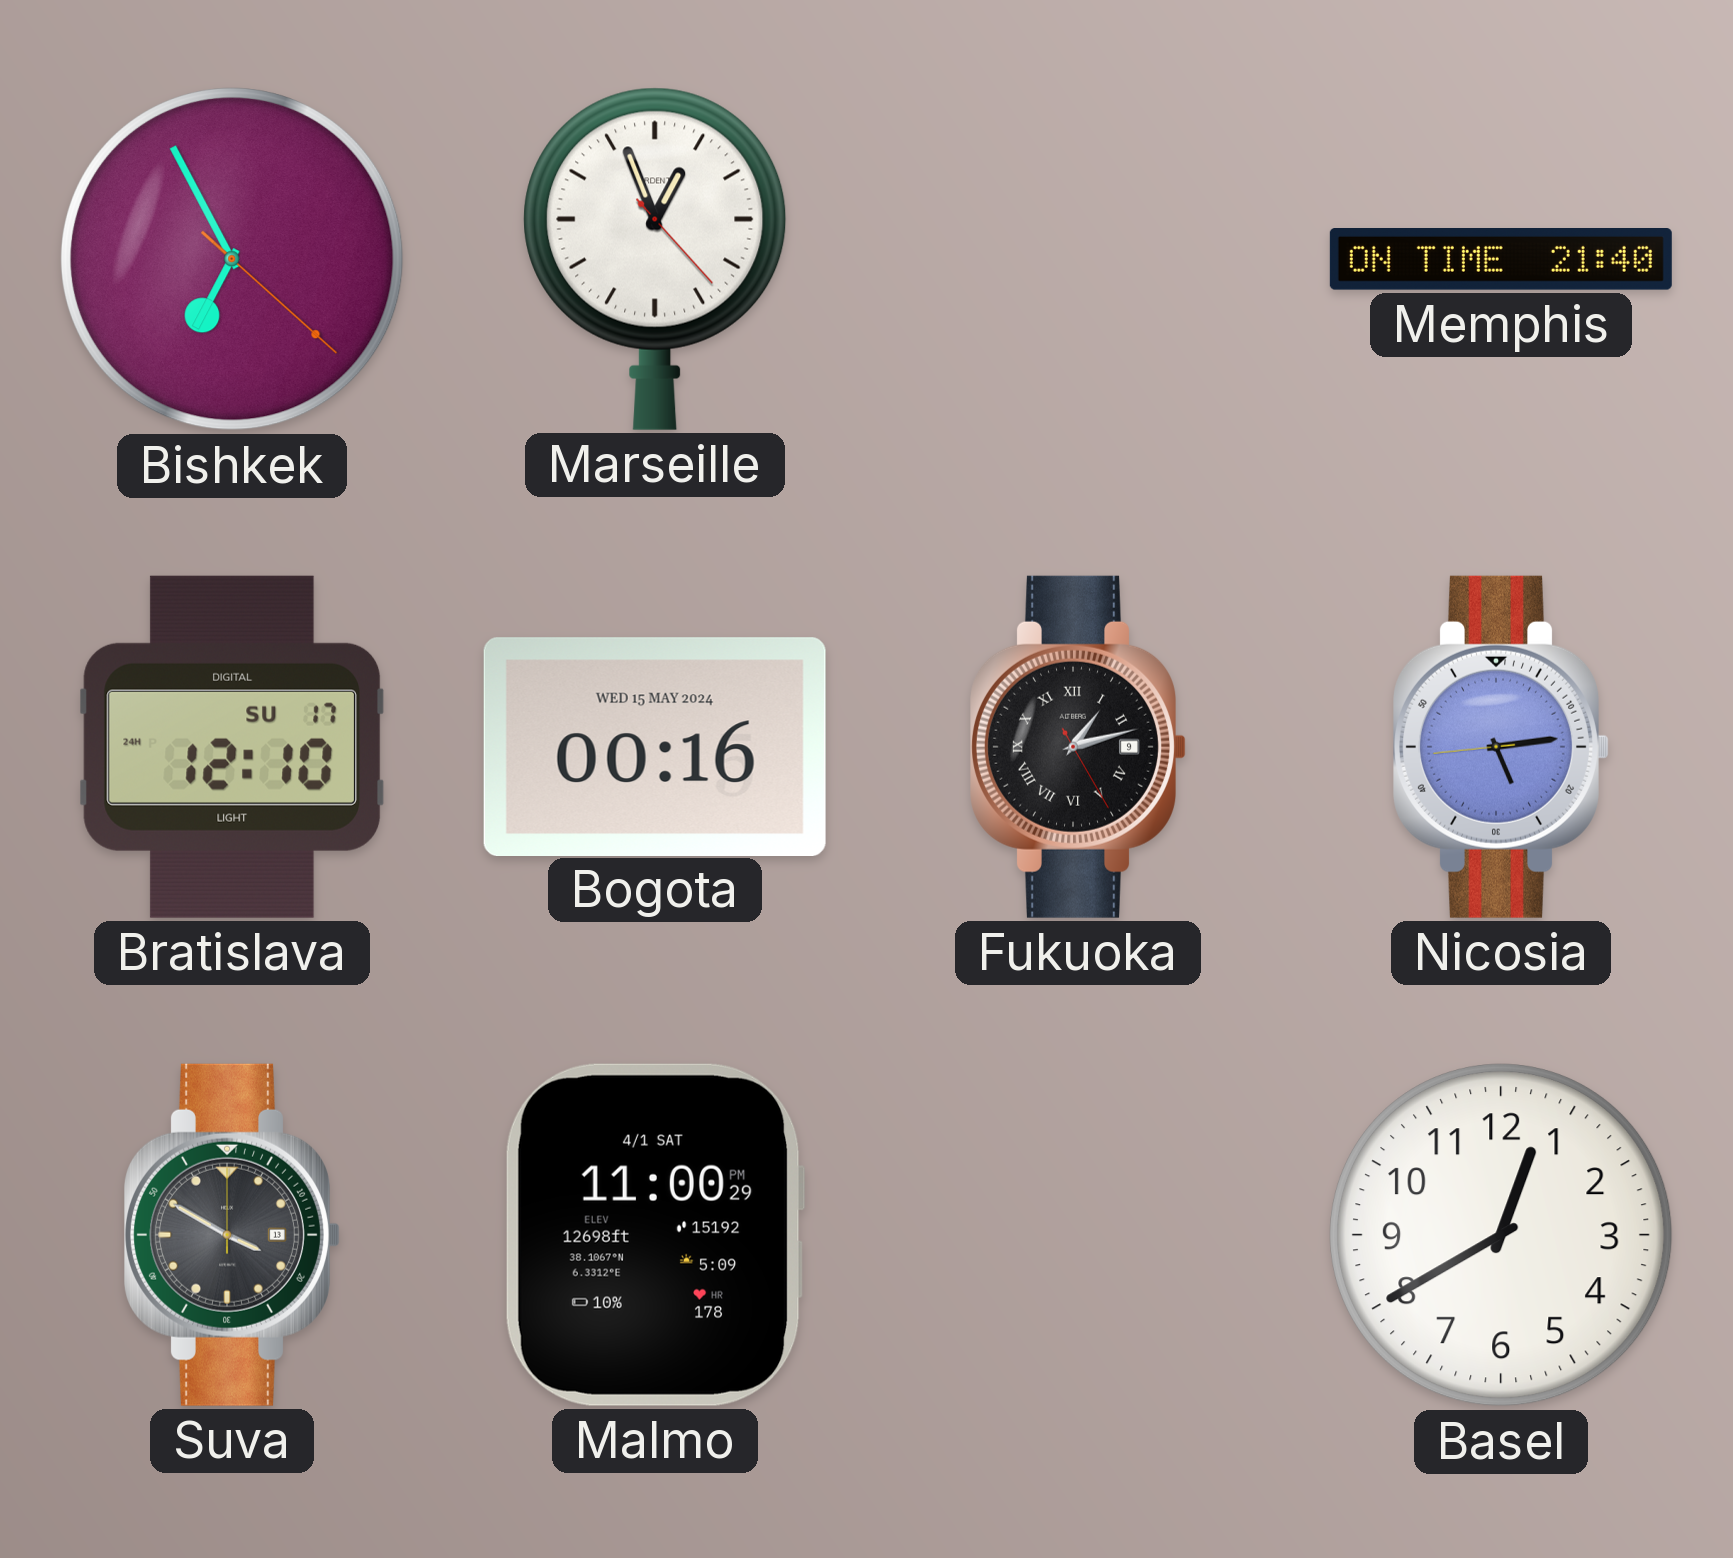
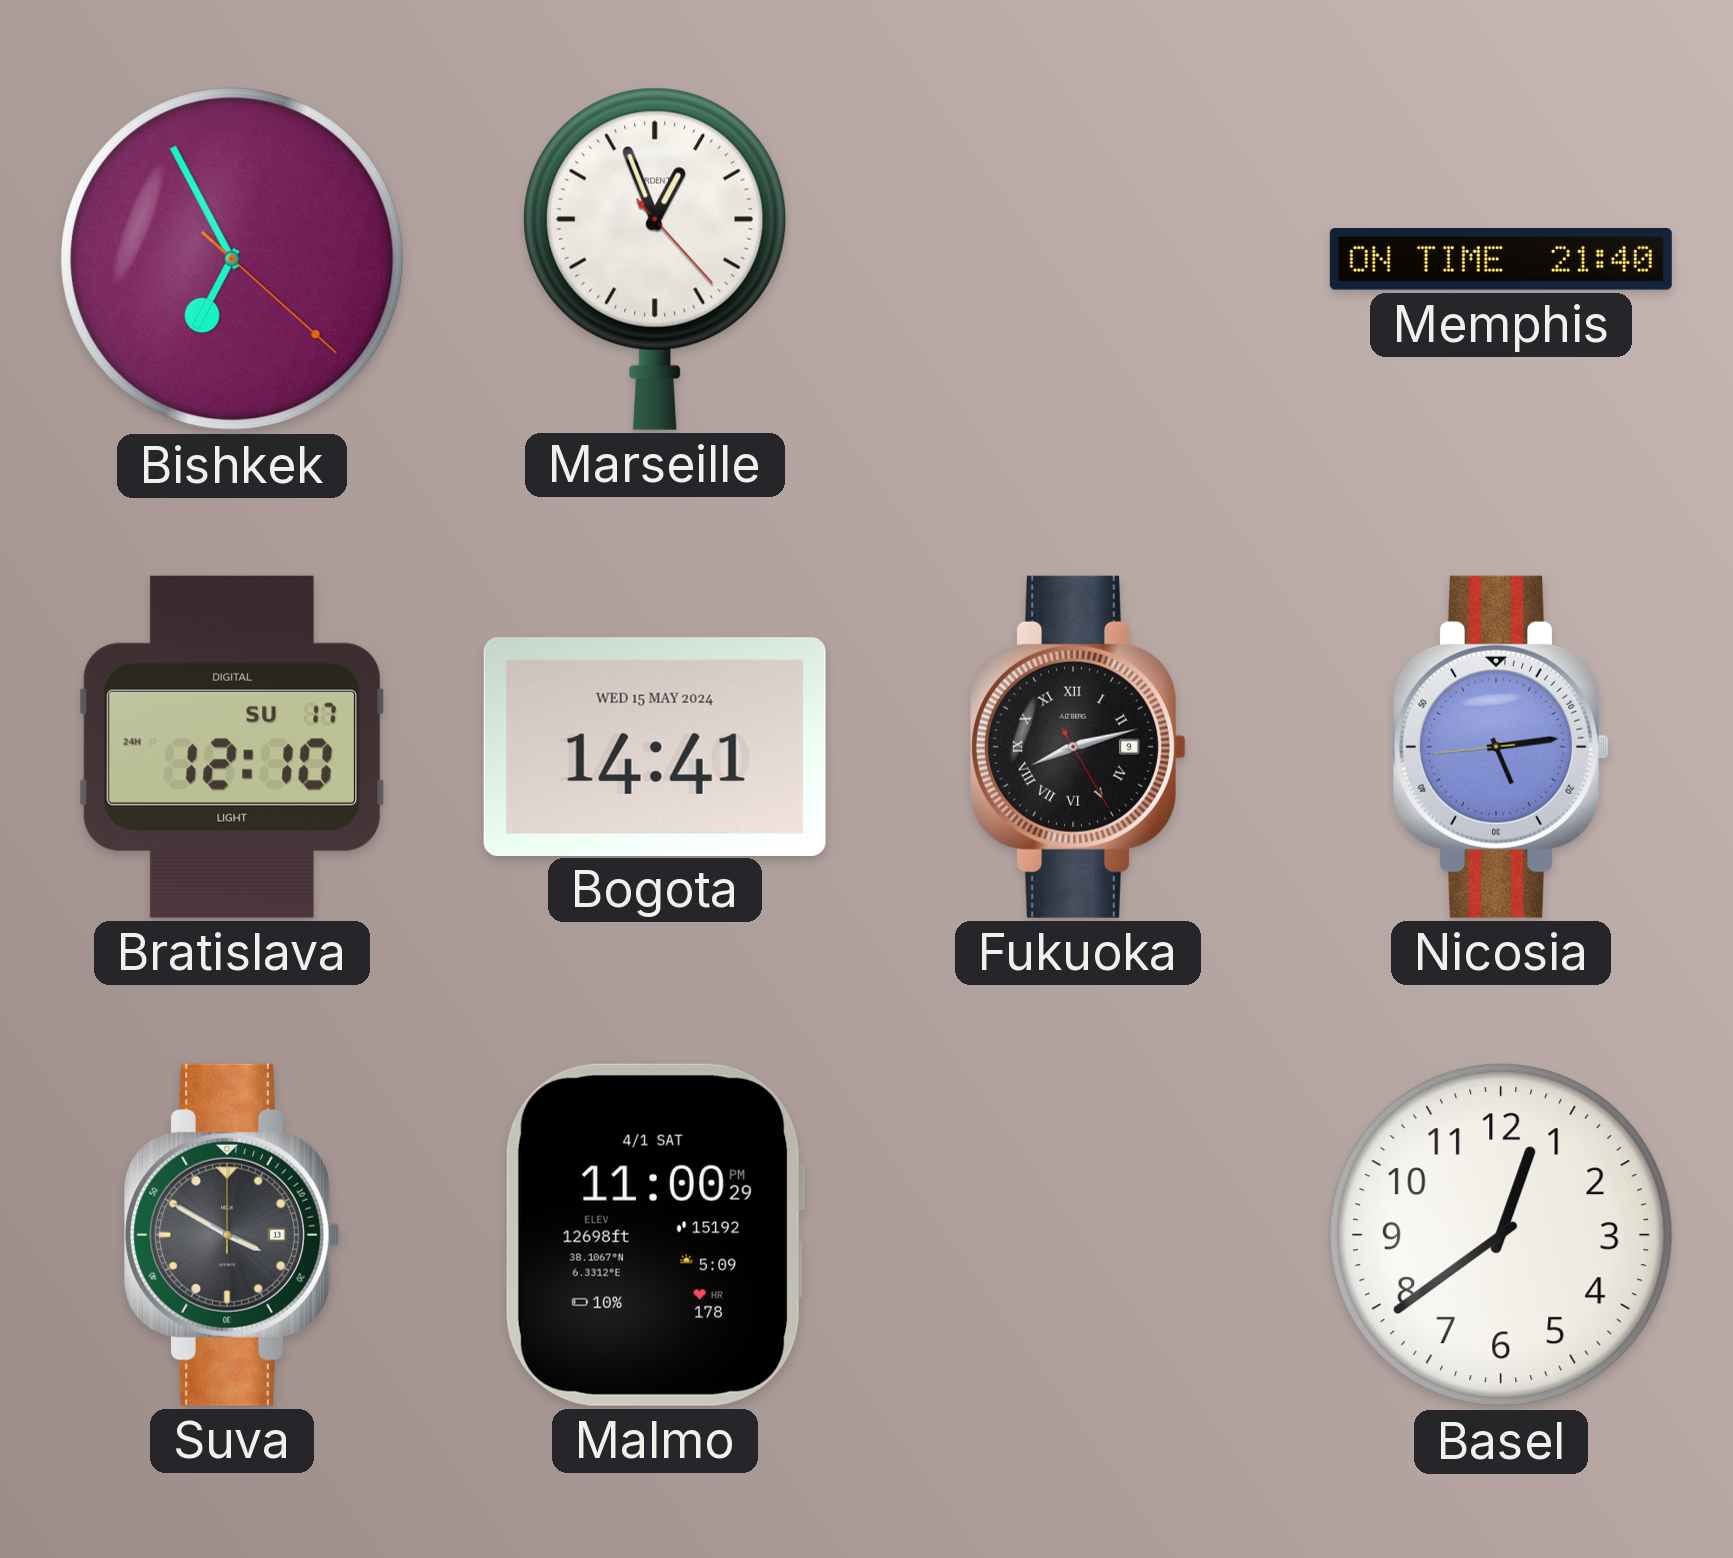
Bogota: 00:16 -> 14:41 (655, 746)
Fukuoka: 1:12 -> 8:12 (1079, 747)
Basel: 12:40 -> 12:39 (1501, 1235)
